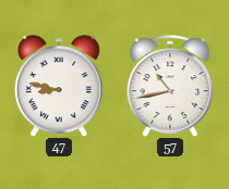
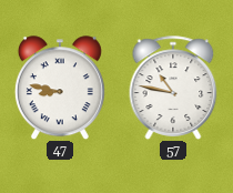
57: 10:43 -> 10:47 (173, 88)
